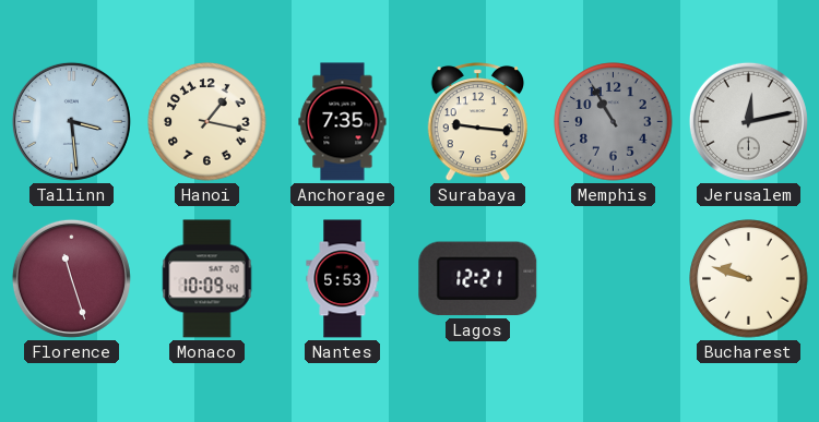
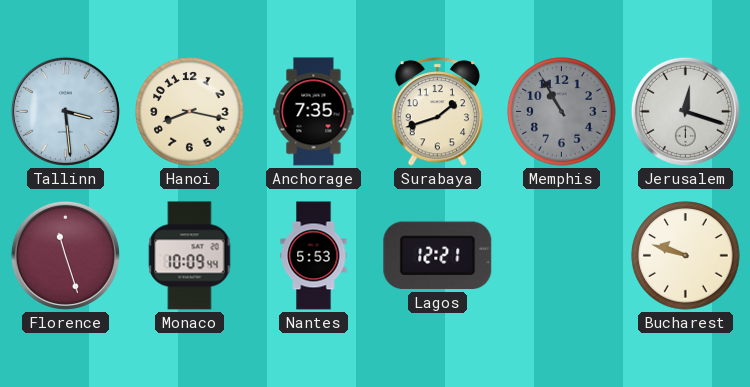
Hanoi: 1:17 -> 8:17 (190, 112)
Surabaya: 9:16 -> 1:42 (437, 112)
Jerusalem: 12:13 -> 12:18 (685, 111)
